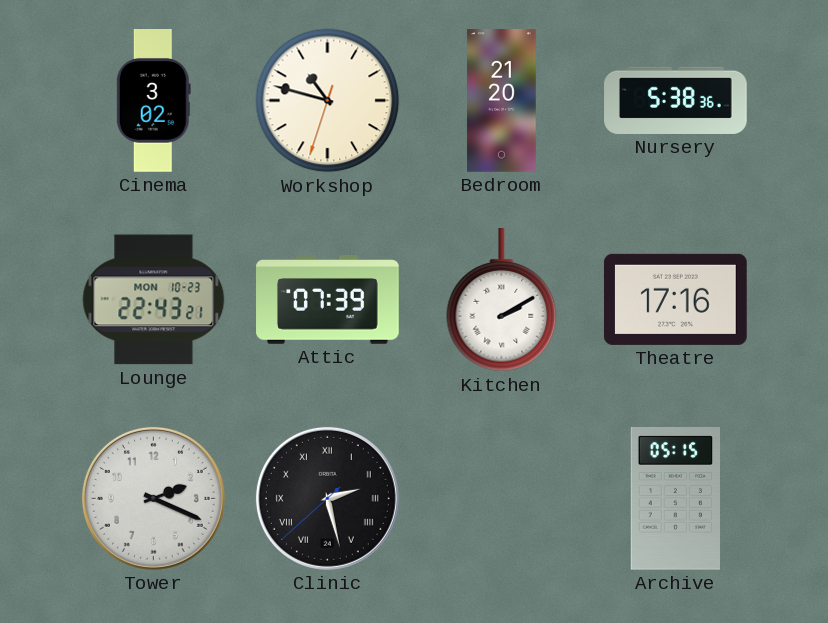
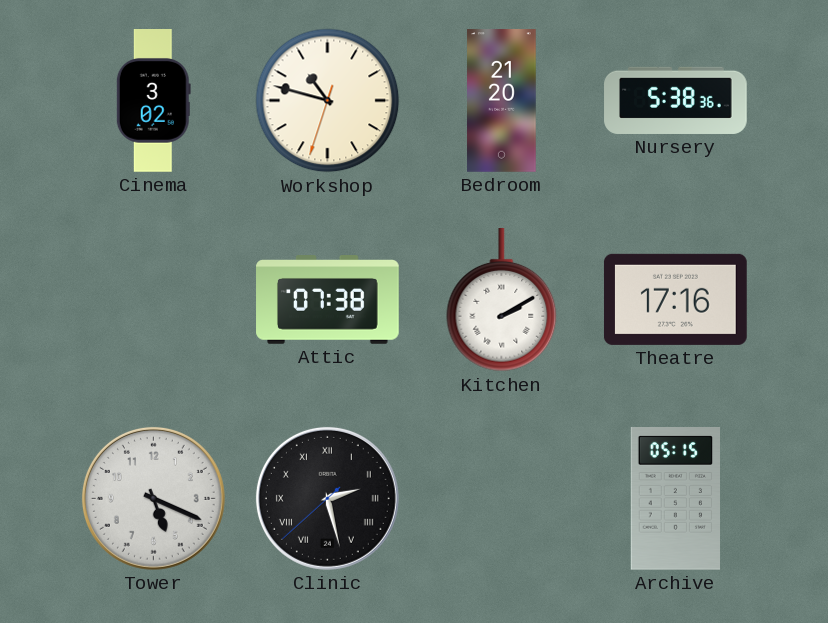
Lounge: 22:43 -> none (154, 300)
Attic: 07:39 -> 07:38 (328, 300)
Tower: 2:19 -> 5:19 (153, 498)
